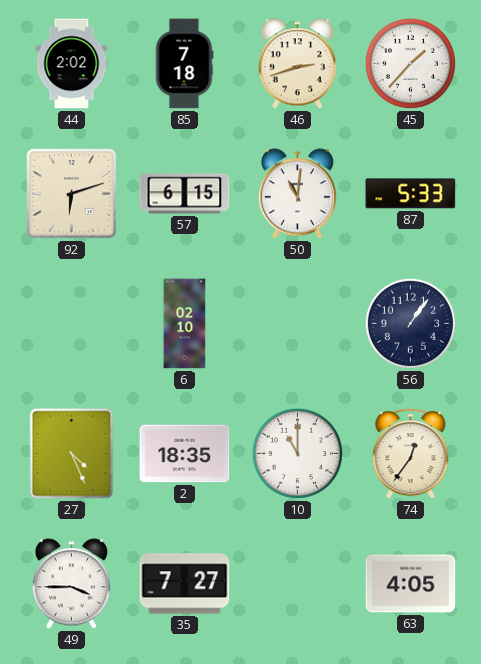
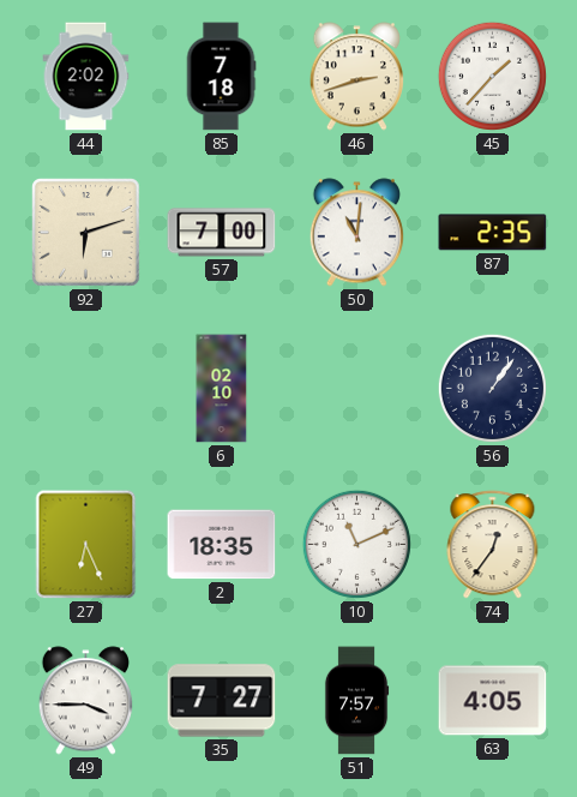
57: 6:15 -> 7:00 (222, 233)
87: 5:33 -> 2:35 (493, 233)
27: 4:26 -> 6:26 (86, 545)
10: 11:00 -> 11:11 (356, 544)
51: none -> 7:57 (356, 701)
